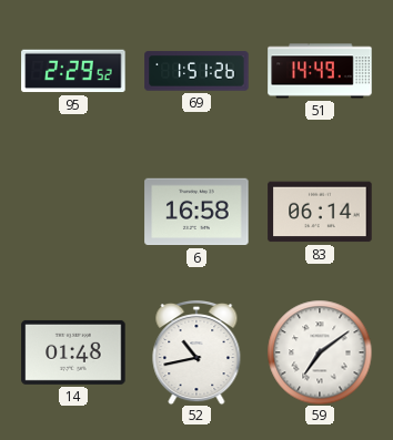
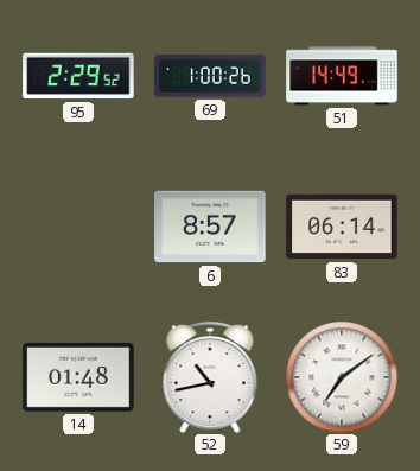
69: 1:51 -> 1:00 (210, 76)
6: 16:58 -> 8:57 (210, 227)
